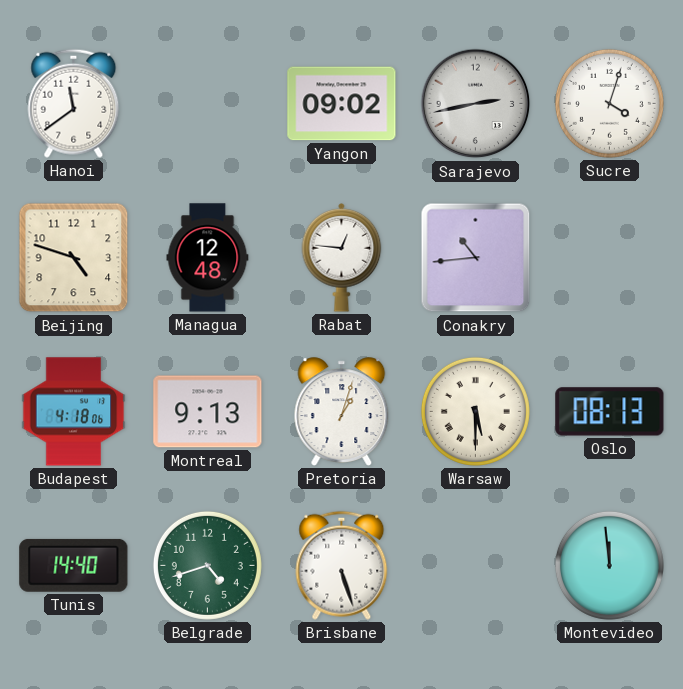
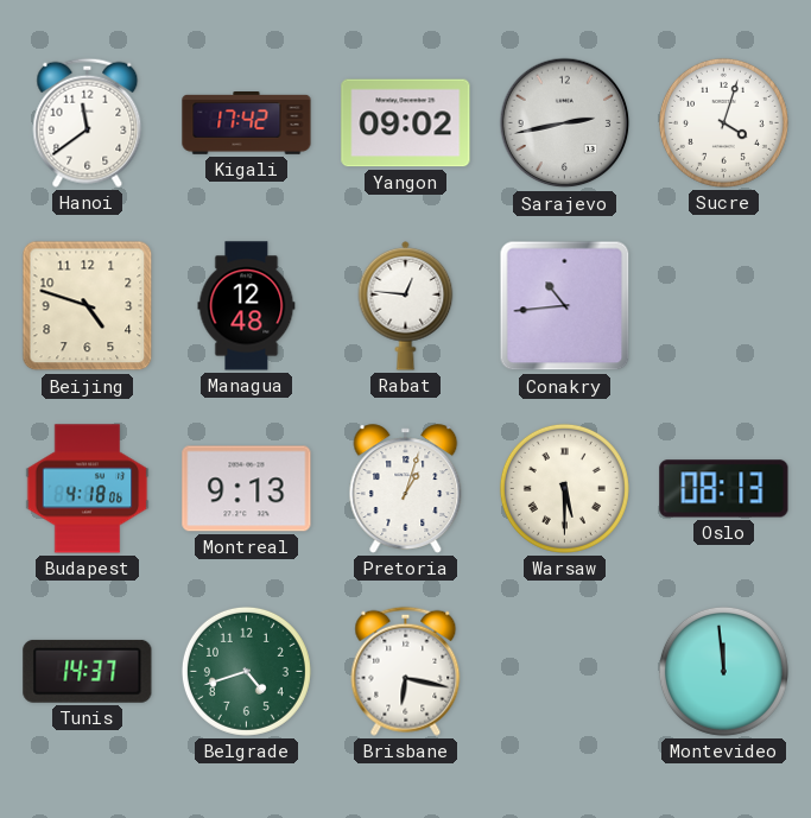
Kigali: none -> 17:42 (247, 123)
Tunis: 14:40 -> 14:37 (88, 671)
Brisbane: 5:27 -> 6:17 (406, 671)
